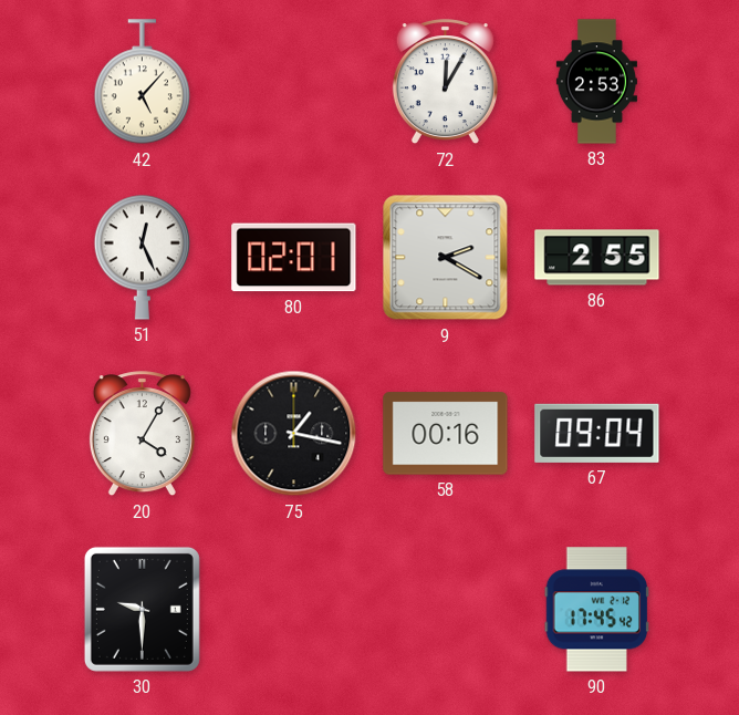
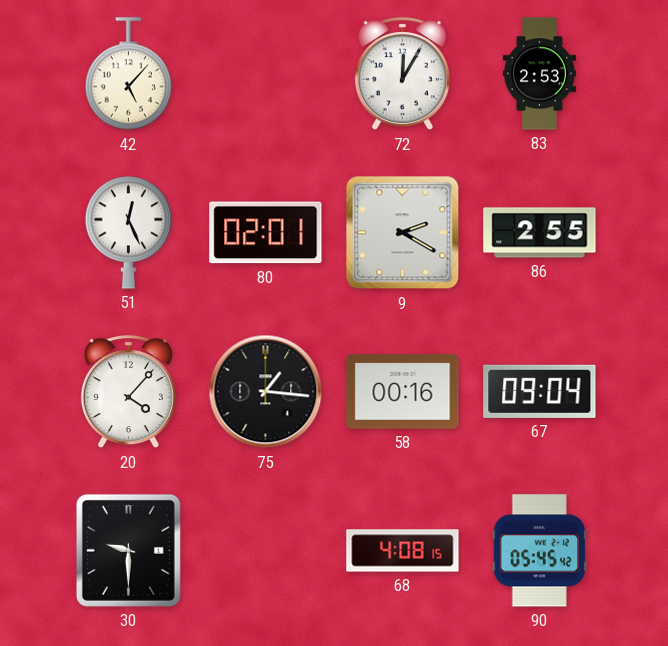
20: 4:05 -> 4:07 (128, 392)
75: 1:17 -> 1:16 (266, 392)
68: none -> 4:08 (403, 551)
90: 17:45 -> 05:45 (540, 551)
